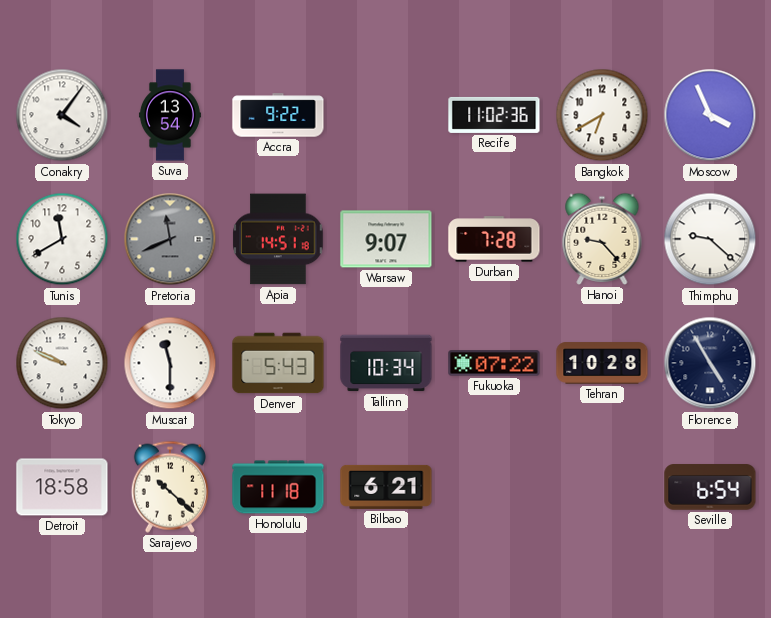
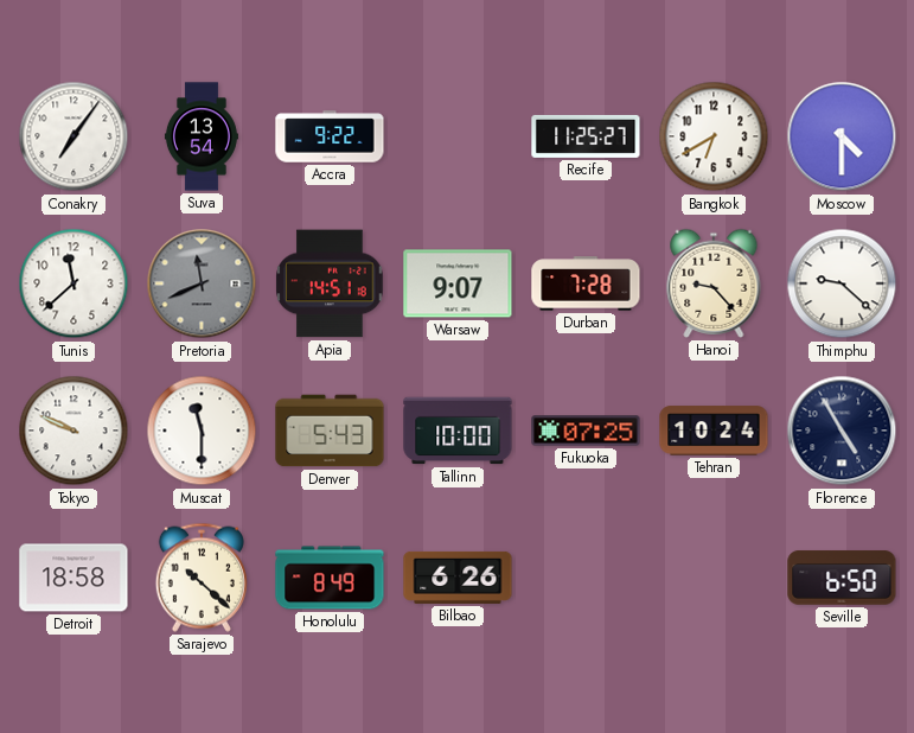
Conakry: 4:06 -> 7:06 (73, 136)
Recife: 11:02 -> 11:25 (586, 136)
Moscow: 3:56 -> 4:30 (842, 136)
Tunis: 11:40 -> 11:38 (73, 283)
Tallinn: 10:34 -> 10:00 (458, 431)
Fukuoka: 07:22 -> 07:25 (586, 431)
Tehran: 10:28 -> 10:24 (714, 431)
Honolulu: 11:18 -> 8:49 (330, 578)
Bilbao: 6:21 -> 6:26 (458, 578)
Seville: 6:54 -> 6:50 (842, 578)
